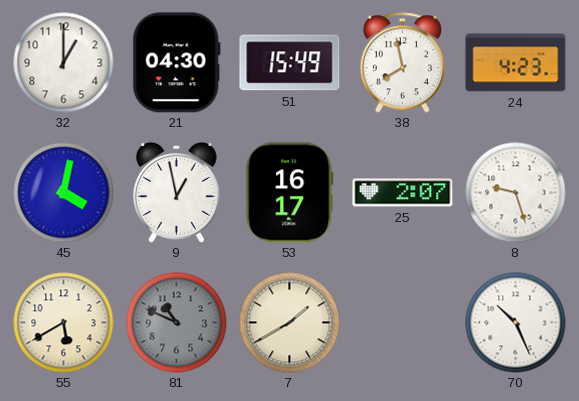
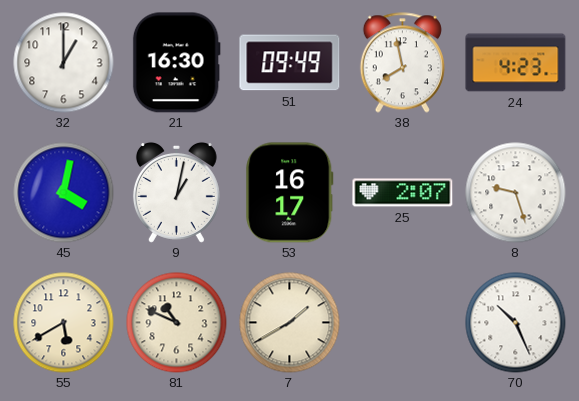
21: 04:30 -> 16:30 (176, 63)
51: 15:49 -> 09:49 (290, 63)
9: 12:58 -> 1:02 (176, 192)
81 dial: grey -> cream (177, 323)
